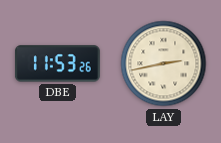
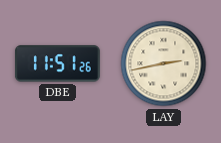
DBE: 11:53 -> 11:51 (57, 64)
